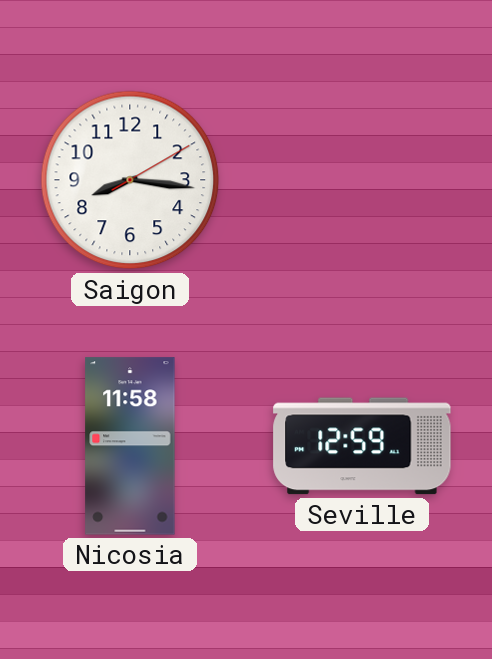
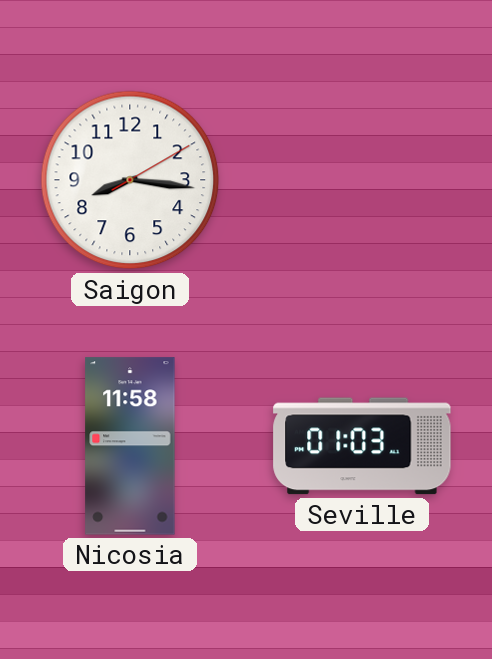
Seville: 12:59 -> 01:03 (362, 446)
